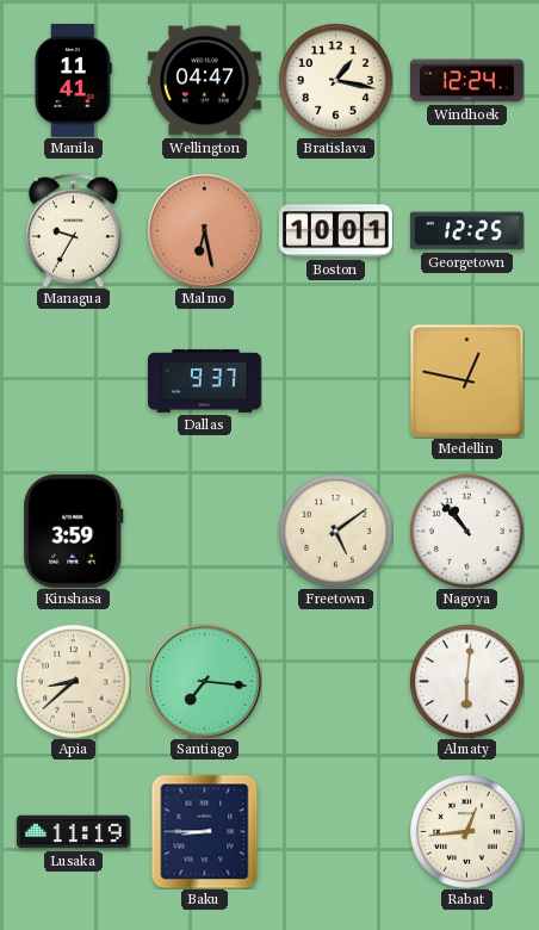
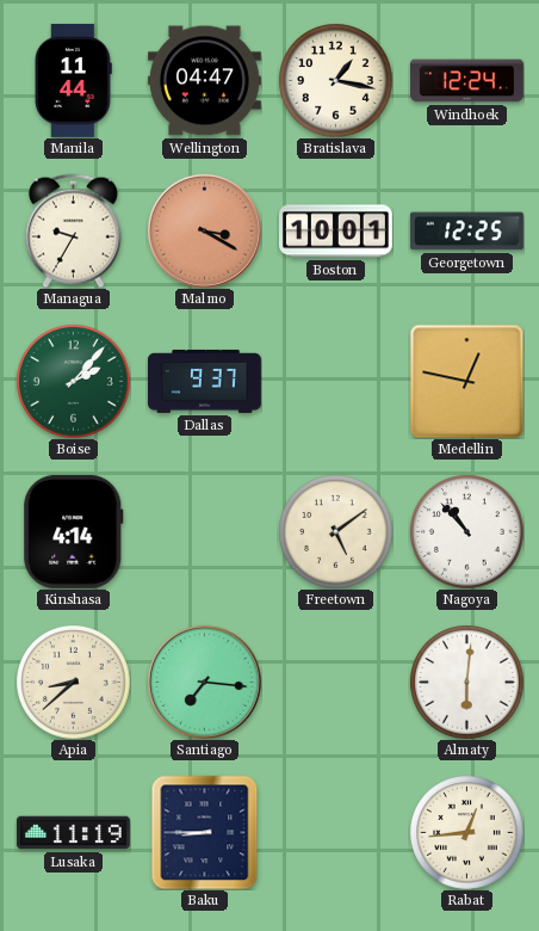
Manila: 11:41 -> 11:44 (74, 80)
Malmo: 6:28 -> 3:20 (204, 230)
Boise: none -> 2:07 (73, 381)
Kinshasa: 3:59 -> 4:14 (74, 531)
